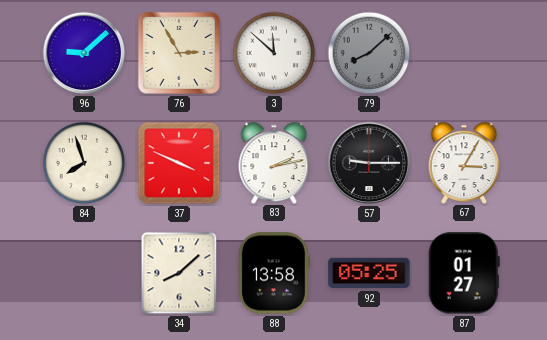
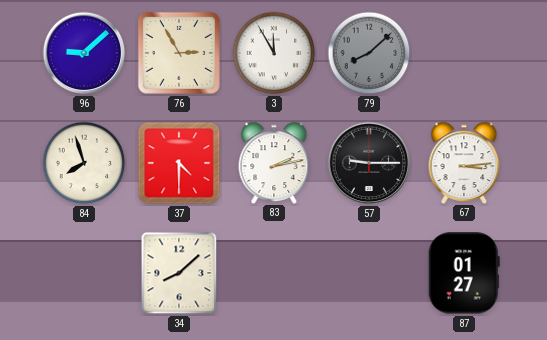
3: 11:52 -> 11:55 (274, 53)
37: 3:49 -> 4:30 (179, 163)
67: 3:05 -> 3:14 (464, 162)
88: 13:58 -> none (274, 273)
92: 05:25 -> none (369, 273)
